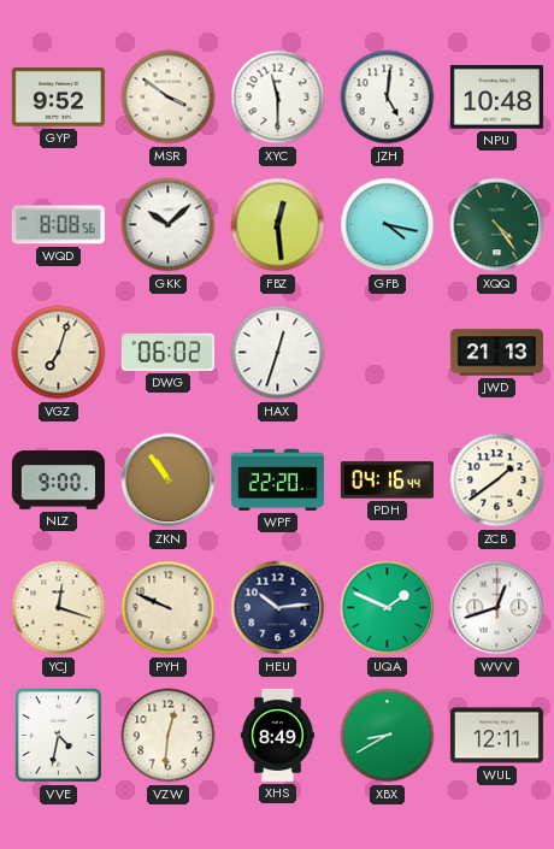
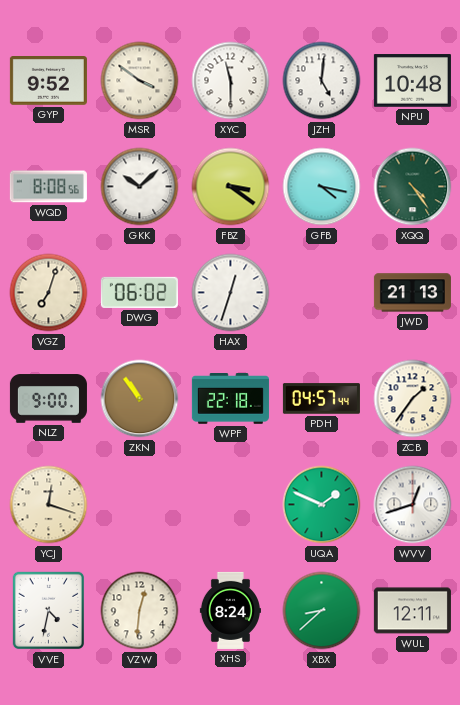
FBZ: 12:29 -> 3:21 (231, 187)
WPF: 22:20 -> 22:18 (230, 399)
PDH: 04:16 -> 04:57 (321, 399)
ZCB: 1:39 -> 1:36 (413, 399)
PYH: 9:49 -> none (169, 608)
HEU: 10:14 -> none (278, 608)
XHS: 8:49 -> 8:24 (230, 610)
XBX: 8:40 -> 8:38 (322, 611)
